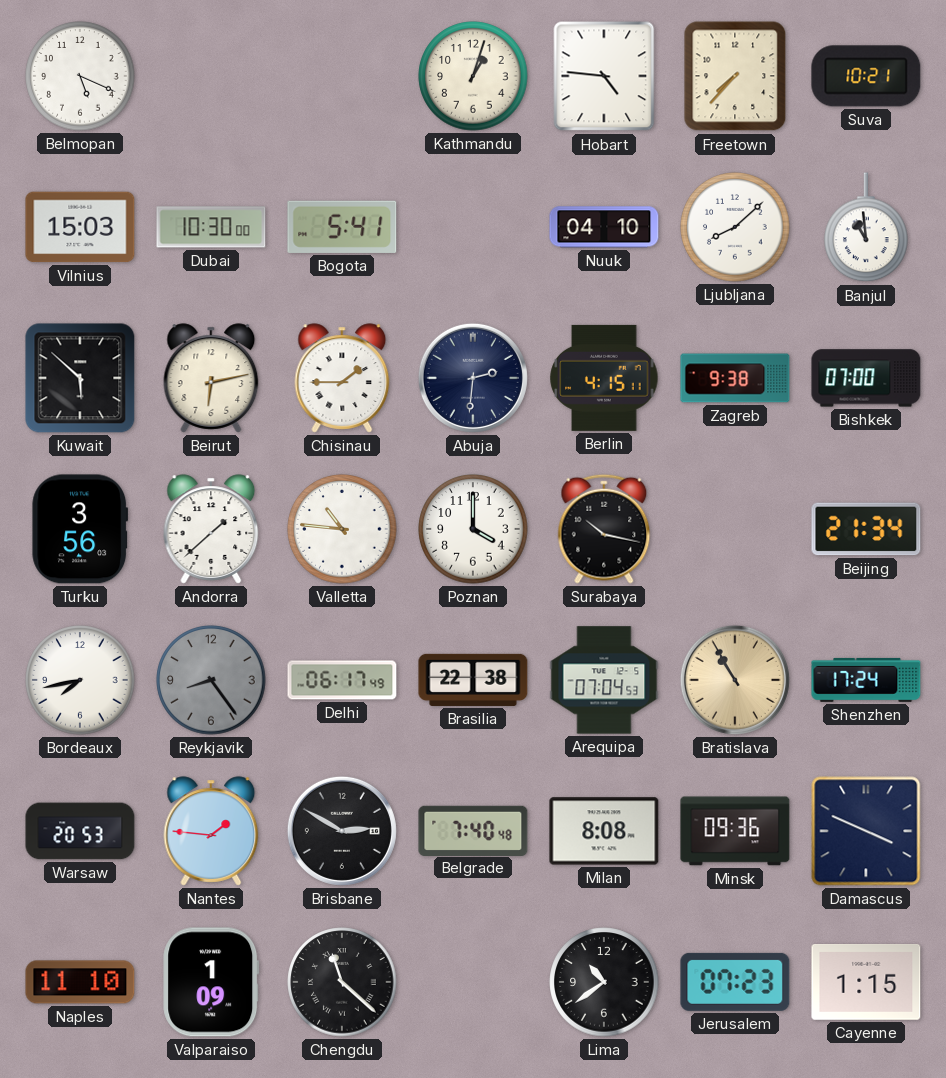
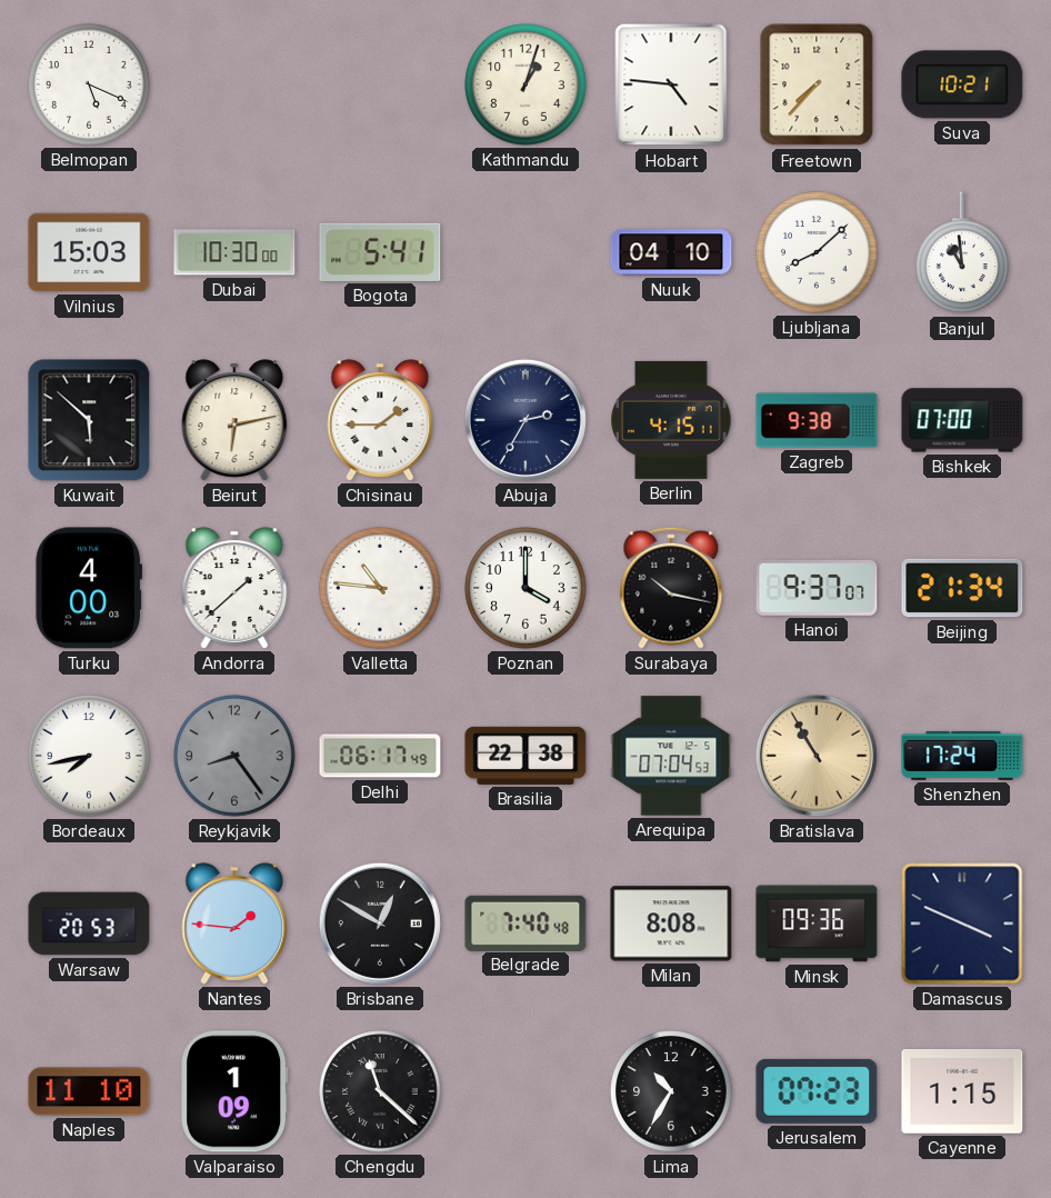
Abuja: 2:31 -> 2:35 (525, 420)
Turku: 3:56 -> 4:00 (89, 588)
Hanoi: none -> 9:37 (817, 588)
Brisbane: 2:50 -> 12:50 (380, 924)
Lima: 10:39 -> 10:35 (671, 1091)
